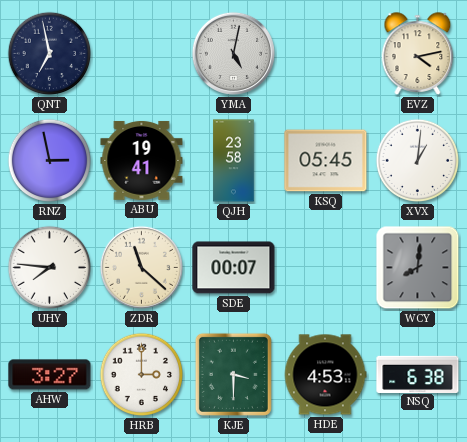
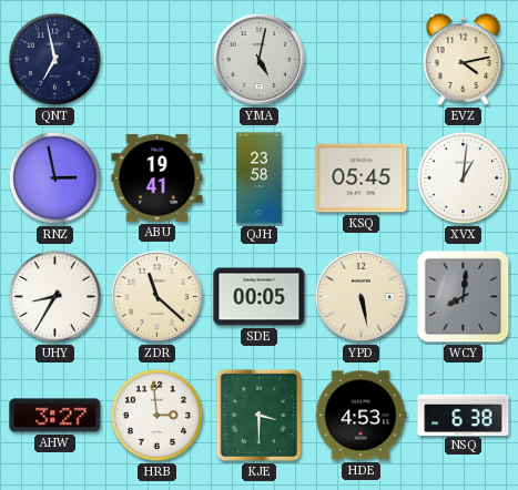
UHY: 7:46 -> 8:35 (55, 297)
SDE: 00:07 -> 00:05 (260, 297)
YPD: none -> 5:28 (360, 296)
HRB: 3:00 -> 2:59 (158, 416)
